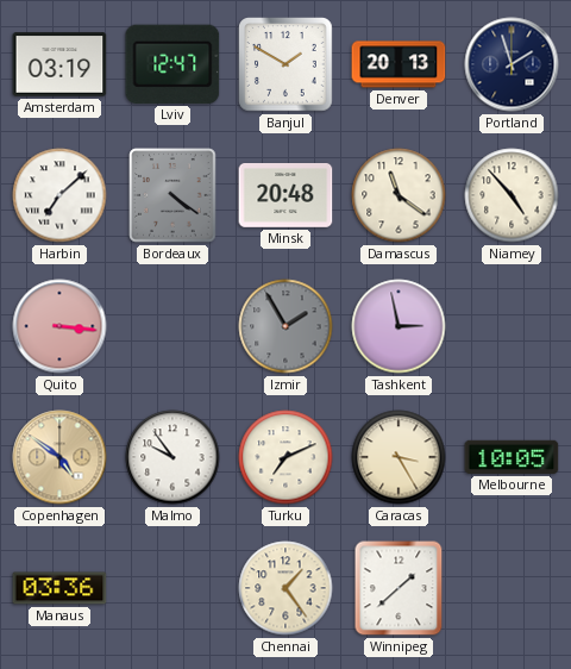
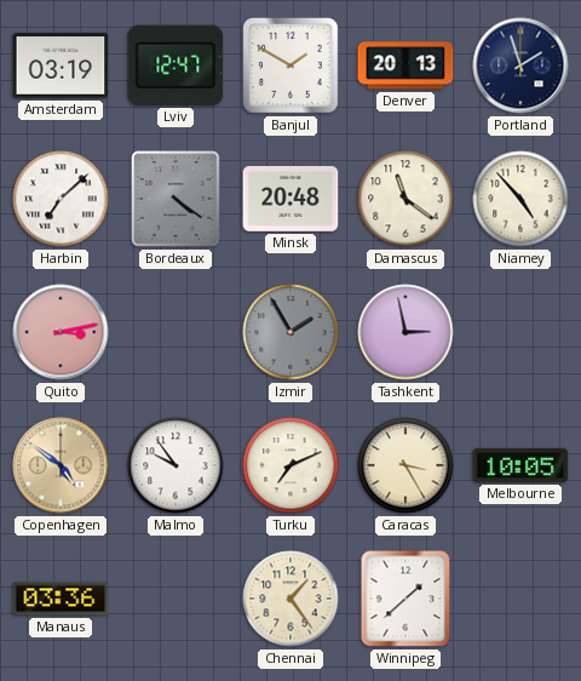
Quito: 3:16 -> 3:13 (61, 332)
